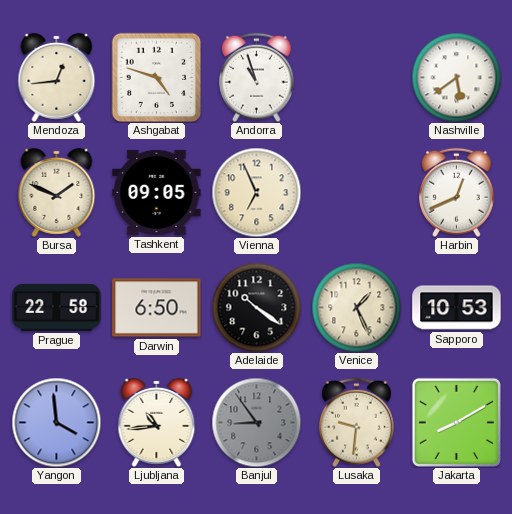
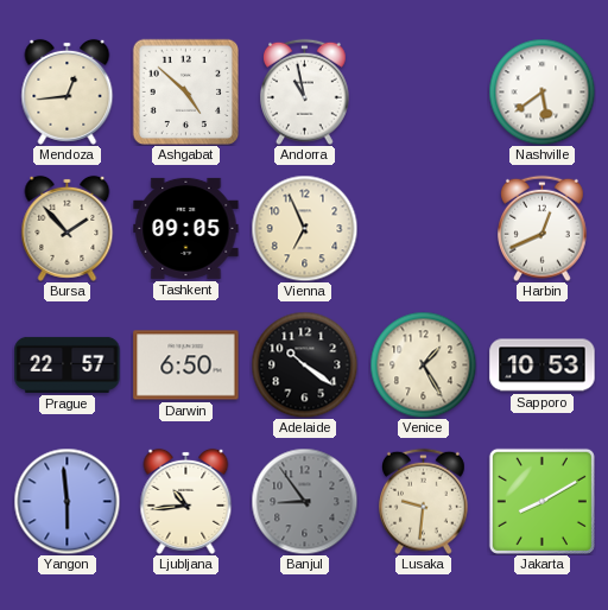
Ashgabat: 4:48 -> 4:52 (185, 91)
Andorra: 10:57 -> 10:58 (305, 91)
Bursa: 1:49 -> 1:53 (68, 228)
Prague: 22:58 -> 22:57 (68, 364)
Venice: 1:26 -> 1:25 (423, 364)
Yangon: 3:59 -> 5:59 (66, 501)
